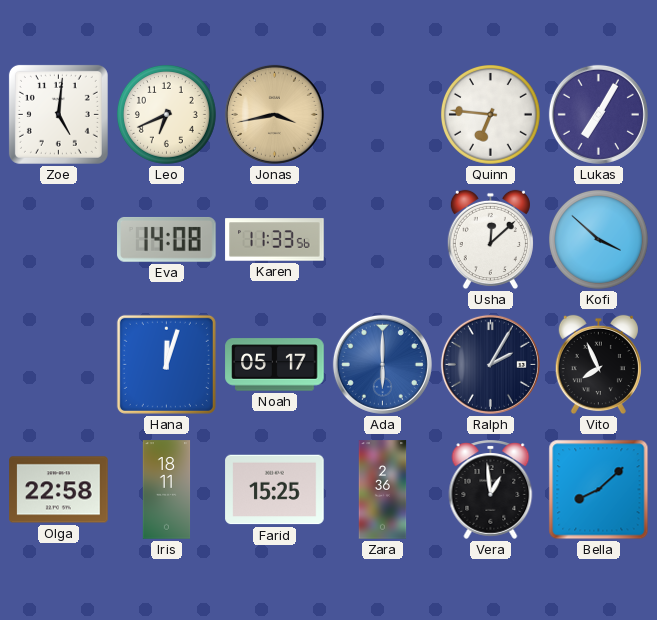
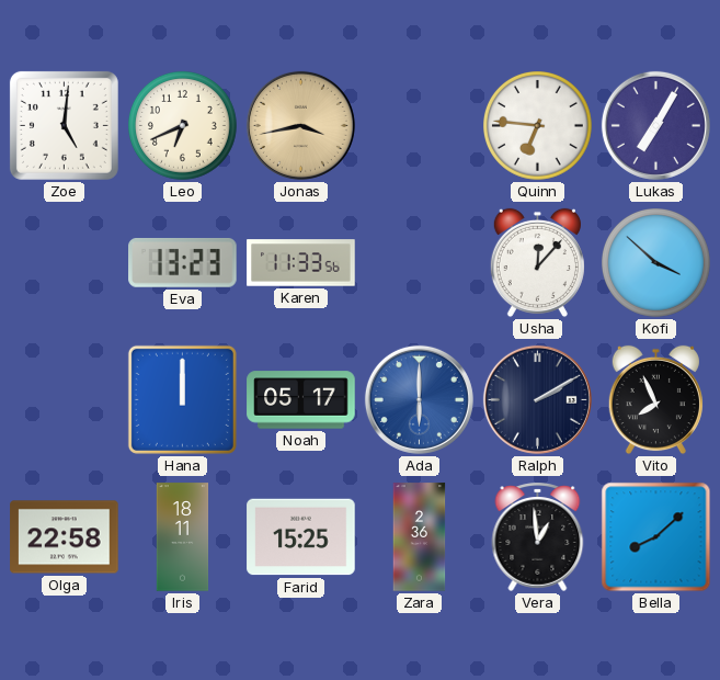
Eva: 14:08 -> 13:23 (183, 262)
Usha: 12:08 -> 12:07 (537, 263)
Hana: 12:03 -> 12:00 (182, 399)
Ralph: 2:05 -> 2:10 (537, 399)
